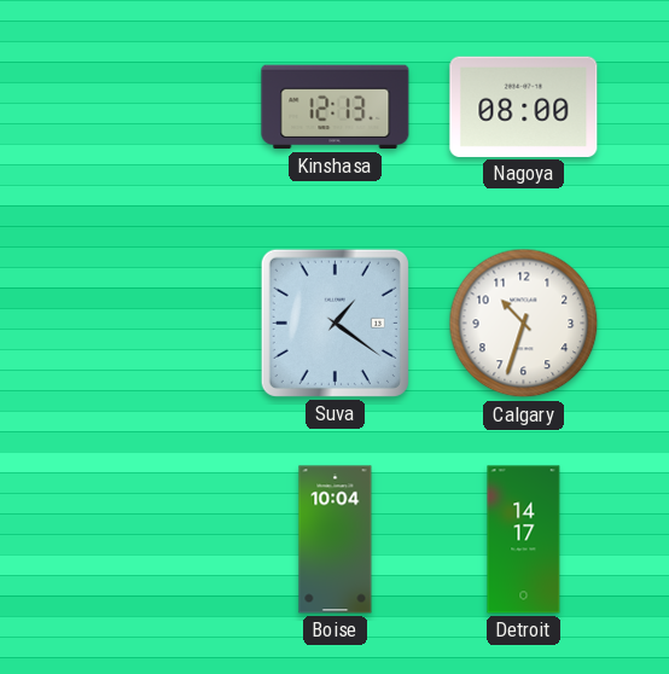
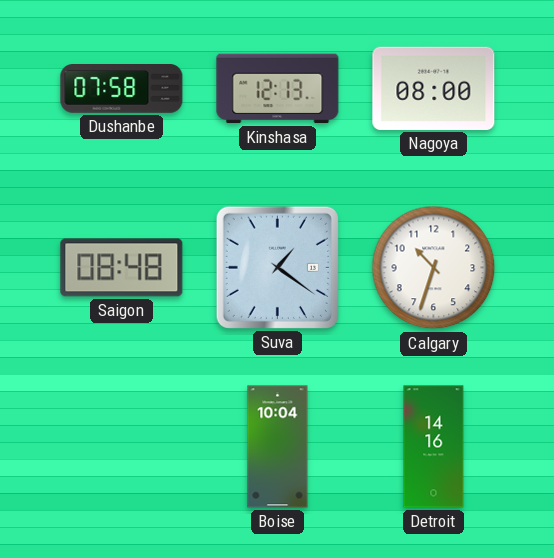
Dushanbe: none -> 07:58 (122, 89)
Saigon: none -> 08:48 (122, 268)
Detroit: 14:17 -> 14:16 (434, 447)
